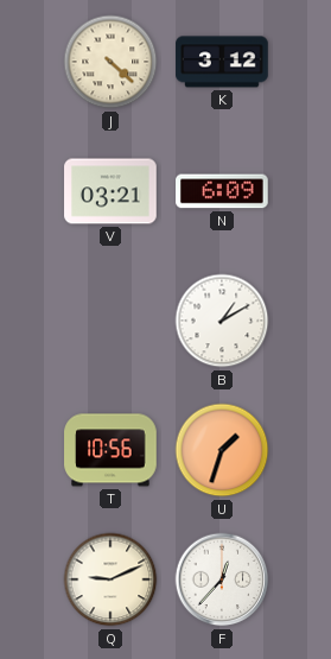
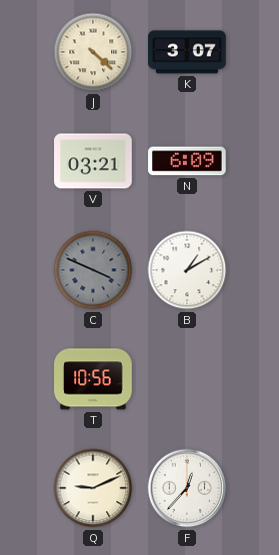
K: 3:12 -> 3:07 (187, 52)
C: none -> 3:49 (93, 270)
U: 1:33 -> none (222, 450)
